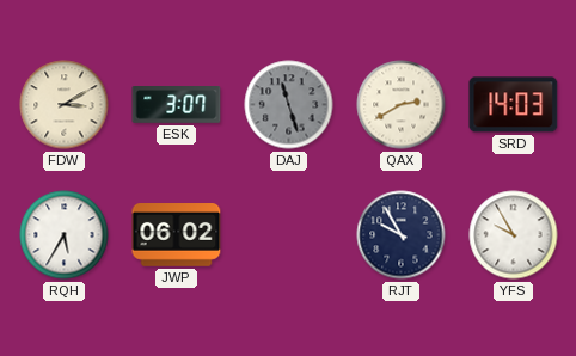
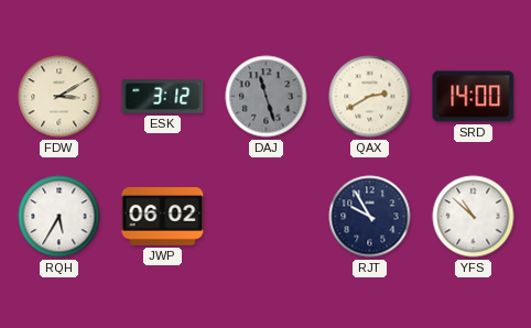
ESK: 3:07 -> 3:12 (163, 97)
SRD: 14:03 -> 14:00 (474, 97)
YFS: 9:55 -> 10:52 (474, 217)
